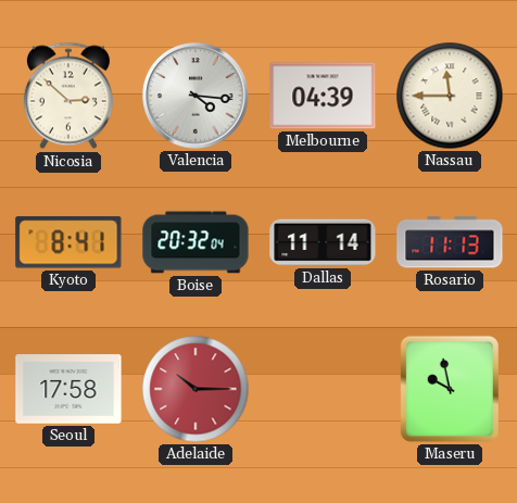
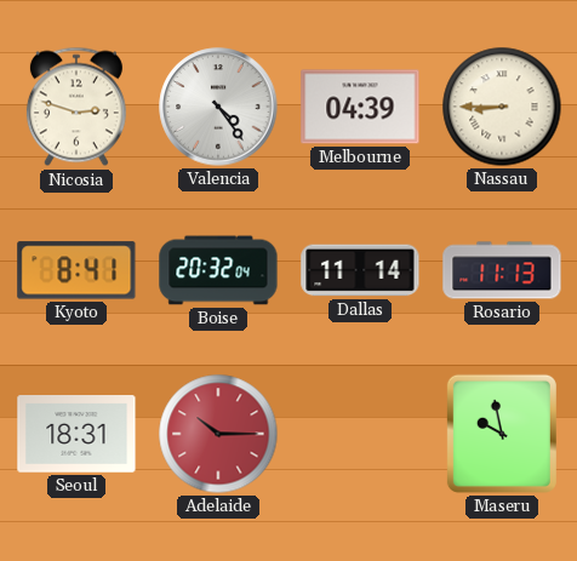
Nicosia: 2:52 -> 2:48 (76, 107)
Valencia: 4:16 -> 4:24 (218, 107)
Nassau: 11:45 -> 8:45 (502, 107)
Seoul: 17:58 -> 18:31 (76, 434)
